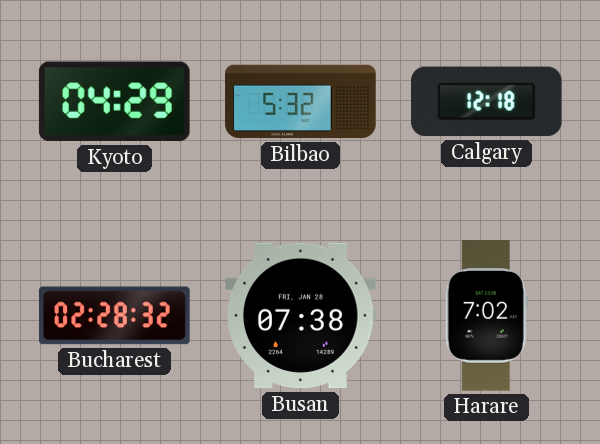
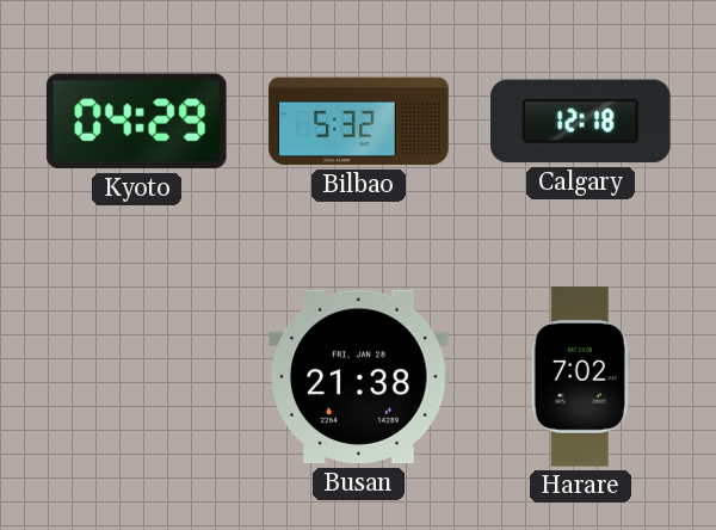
Bucharest: 02:28 -> none (115, 316)
Busan: 07:38 -> 21:38 (359, 377)
